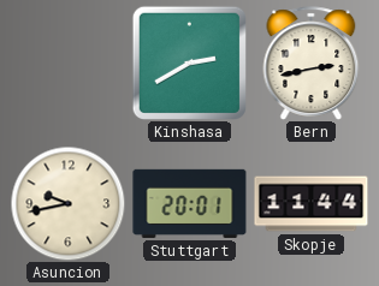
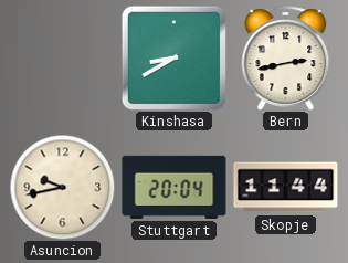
Kinshasa: 2:40 -> 8:40 (173, 57)
Stuttgart: 20:01 -> 20:04 (175, 187)
